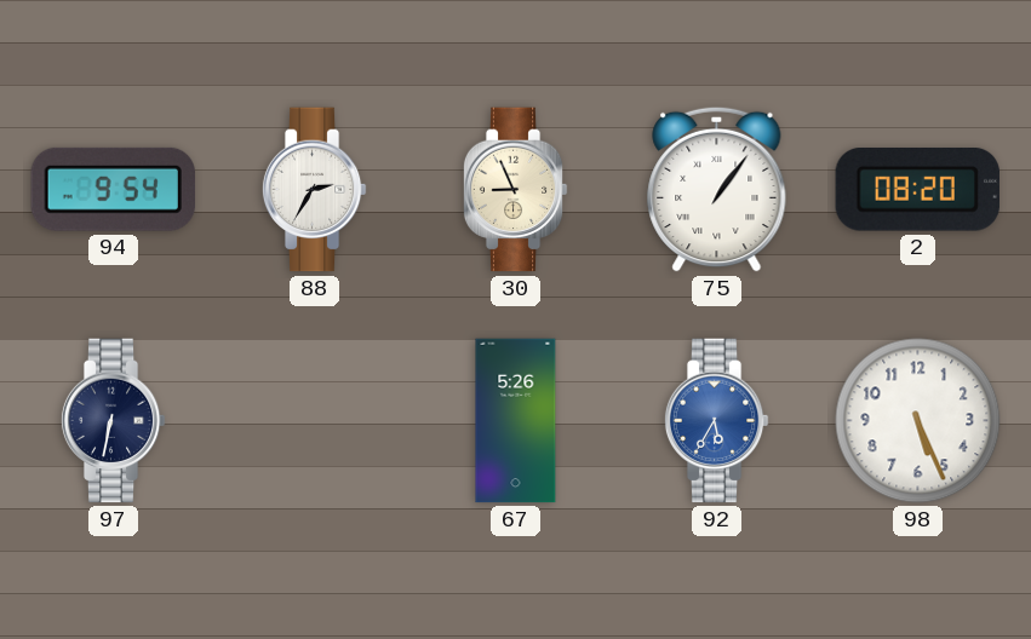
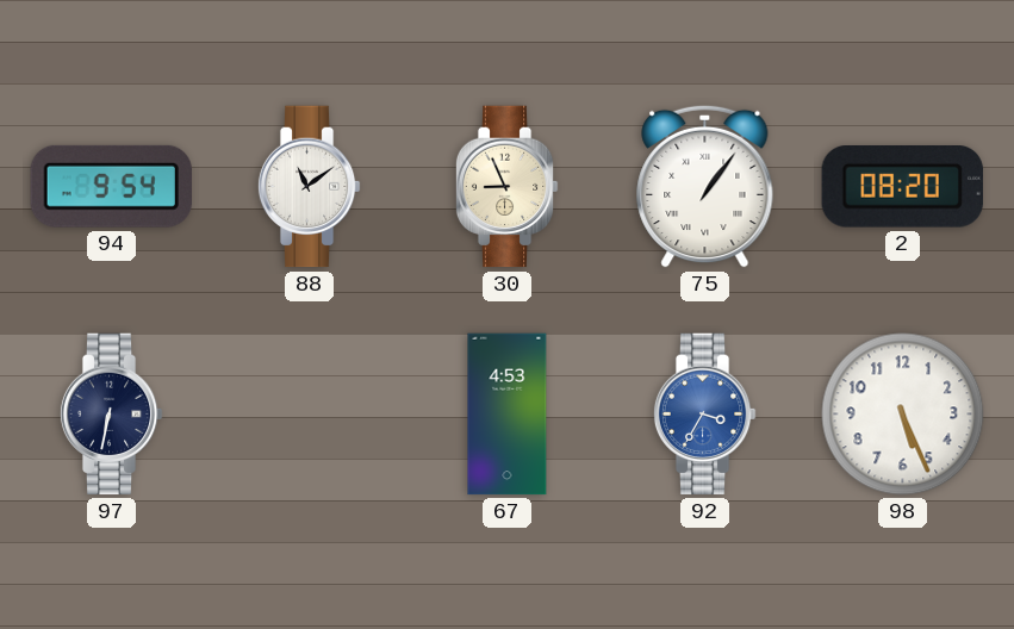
88: 2:35 -> 11:09 (309, 187)
67: 5:26 -> 4:53 (508, 415)
92: 5:35 -> 3:35 (704, 415)
